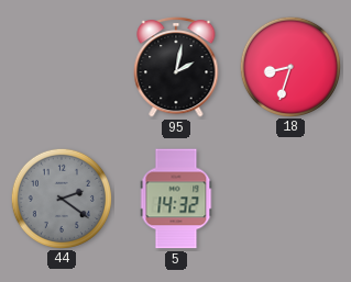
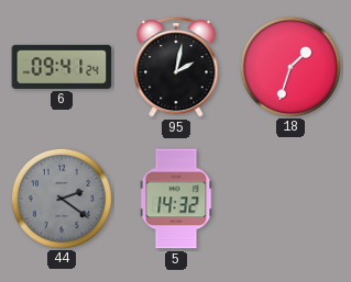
6: none -> 09:41 (62, 67)
18: 8:33 -> 1:33 (289, 66)
